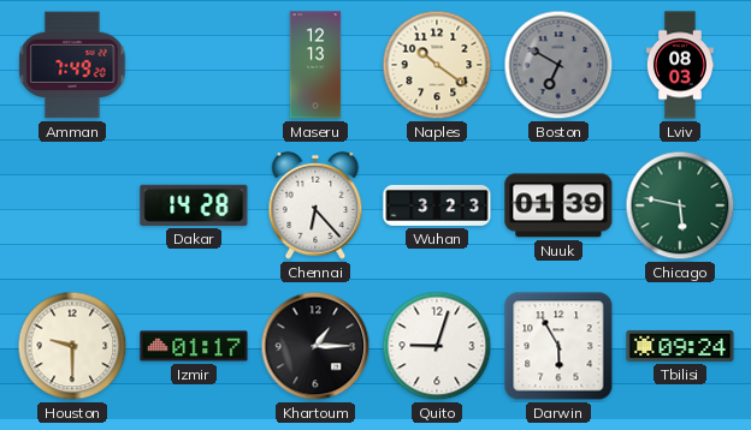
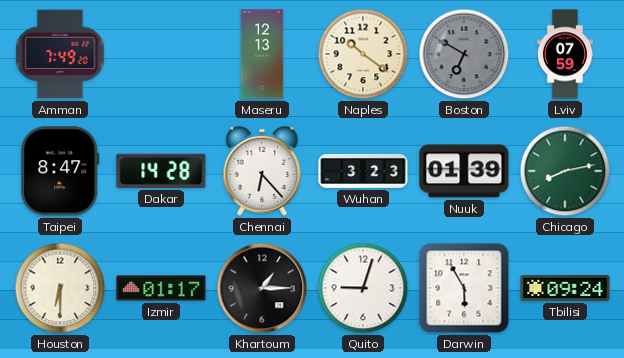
Lviv: 08:03 -> 07:59 (565, 54)
Taipei: none -> 8:47 (60, 171)
Chicago: 5:47 -> 8:13 (565, 171)
Houston: 9:30 -> 6:30 (60, 288)
